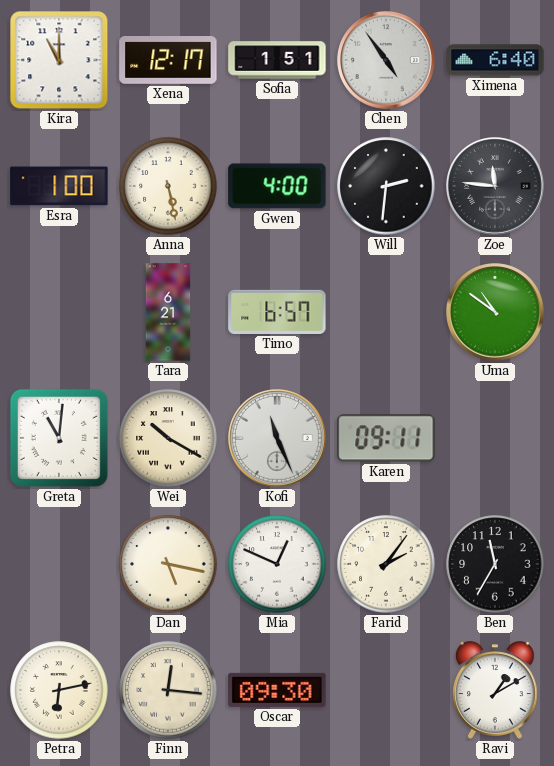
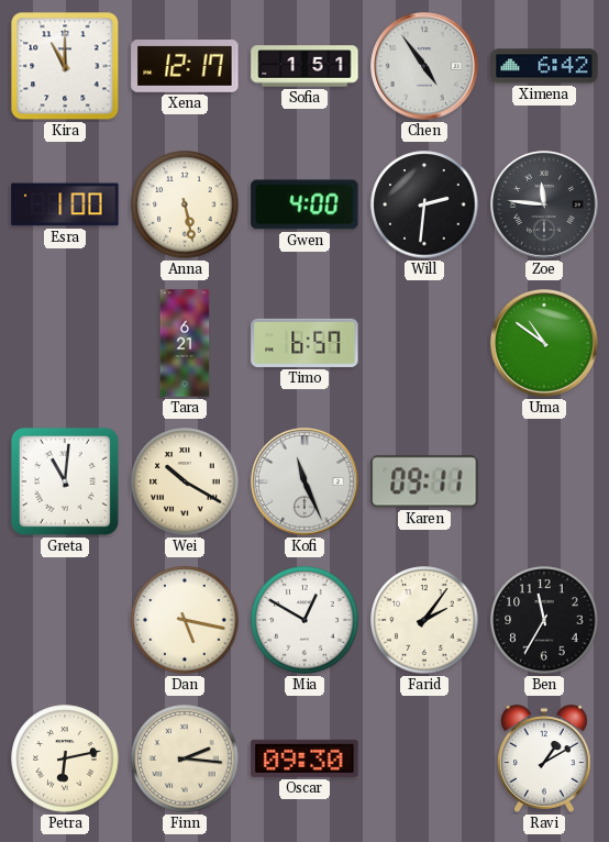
Ximena: 6:40 -> 6:42 (544, 66)
Mia: 12:49 -> 12:50 (304, 620)
Finn: 12:16 -> 2:16 (185, 758)
